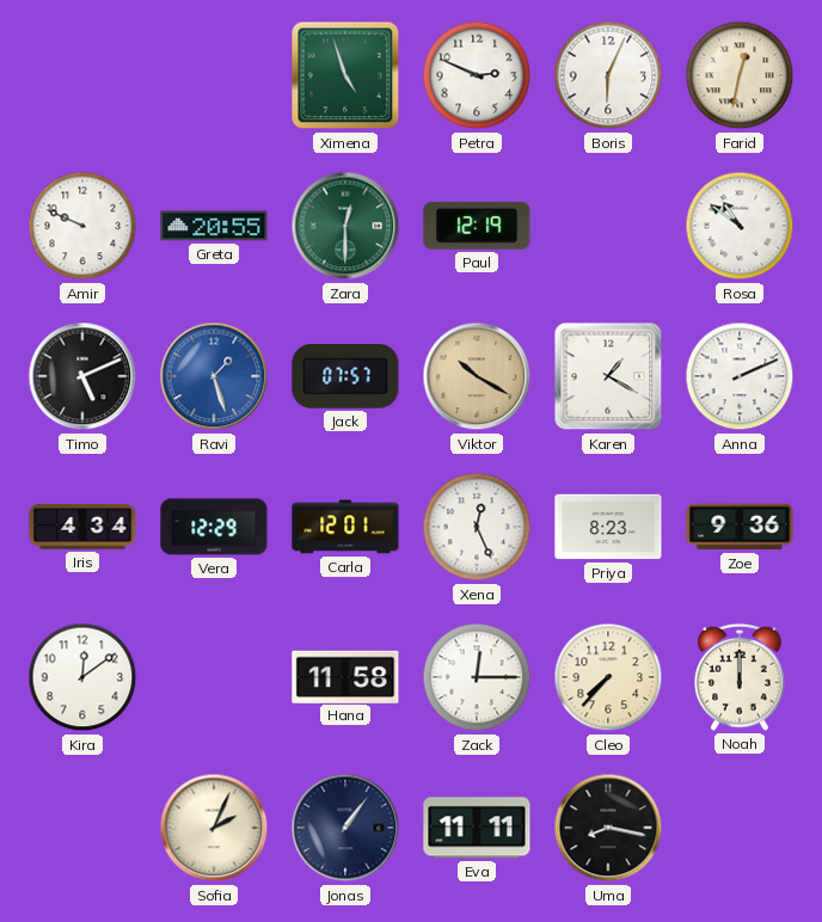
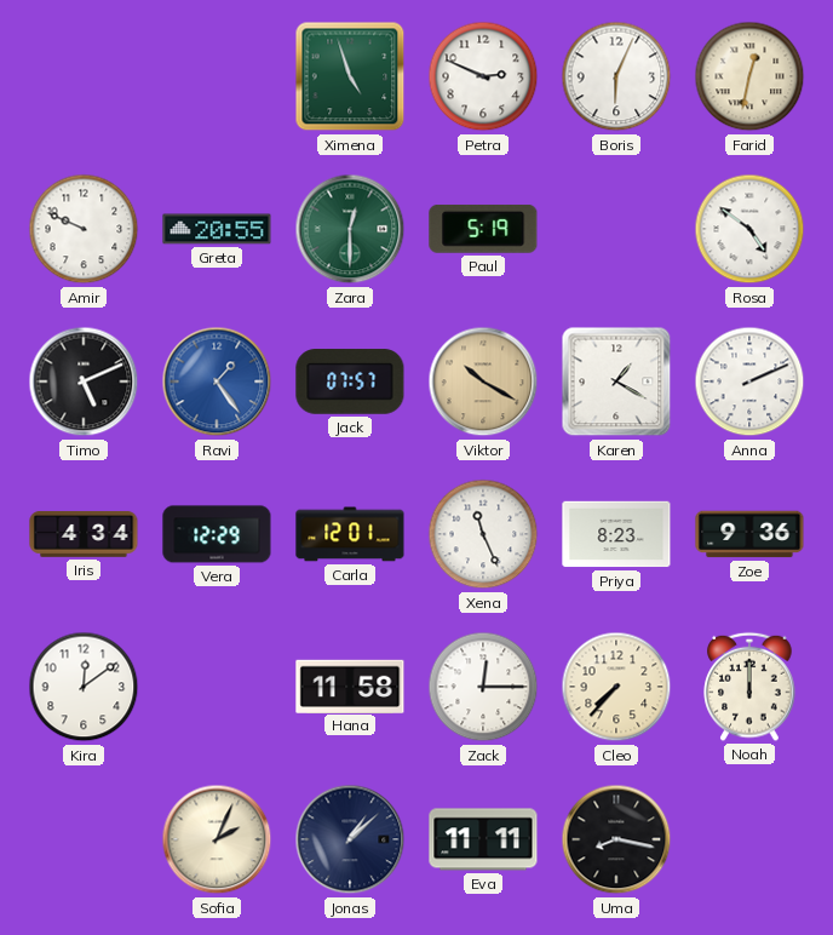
Paul: 12:19 -> 5:19 (483, 229)
Rosa: 10:51 -> 4:51 (749, 229)
Ravi: 1:27 -> 1:24 (217, 382)
Xena: 12:26 -> 11:26 (483, 534)
Jonas: 1:06 -> 1:08 (350, 839)
